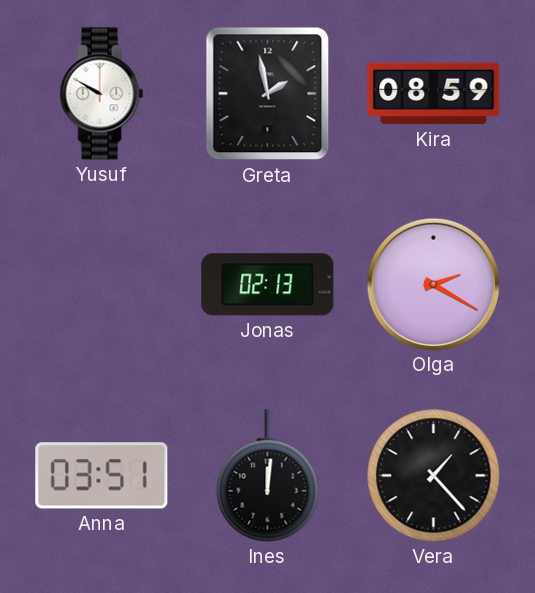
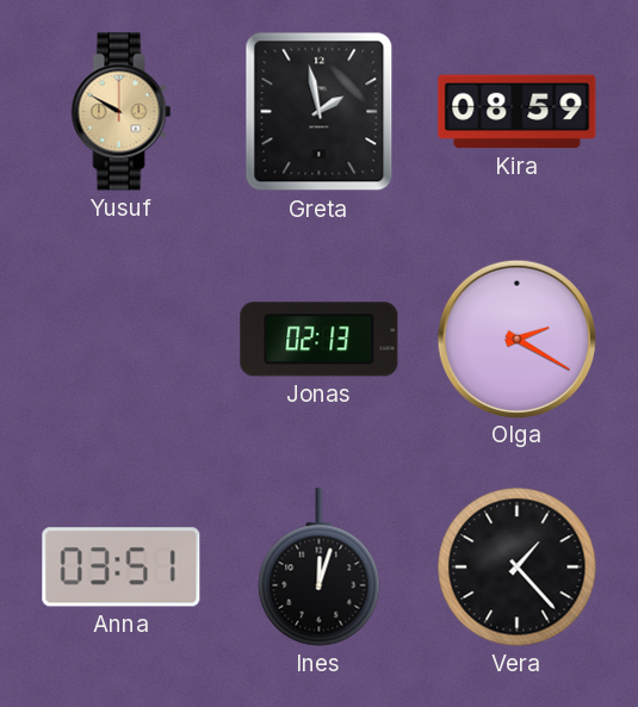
Yusuf dial: white -> champagne (122, 112)
Ines: 12:01 -> 12:03 (320, 568)
